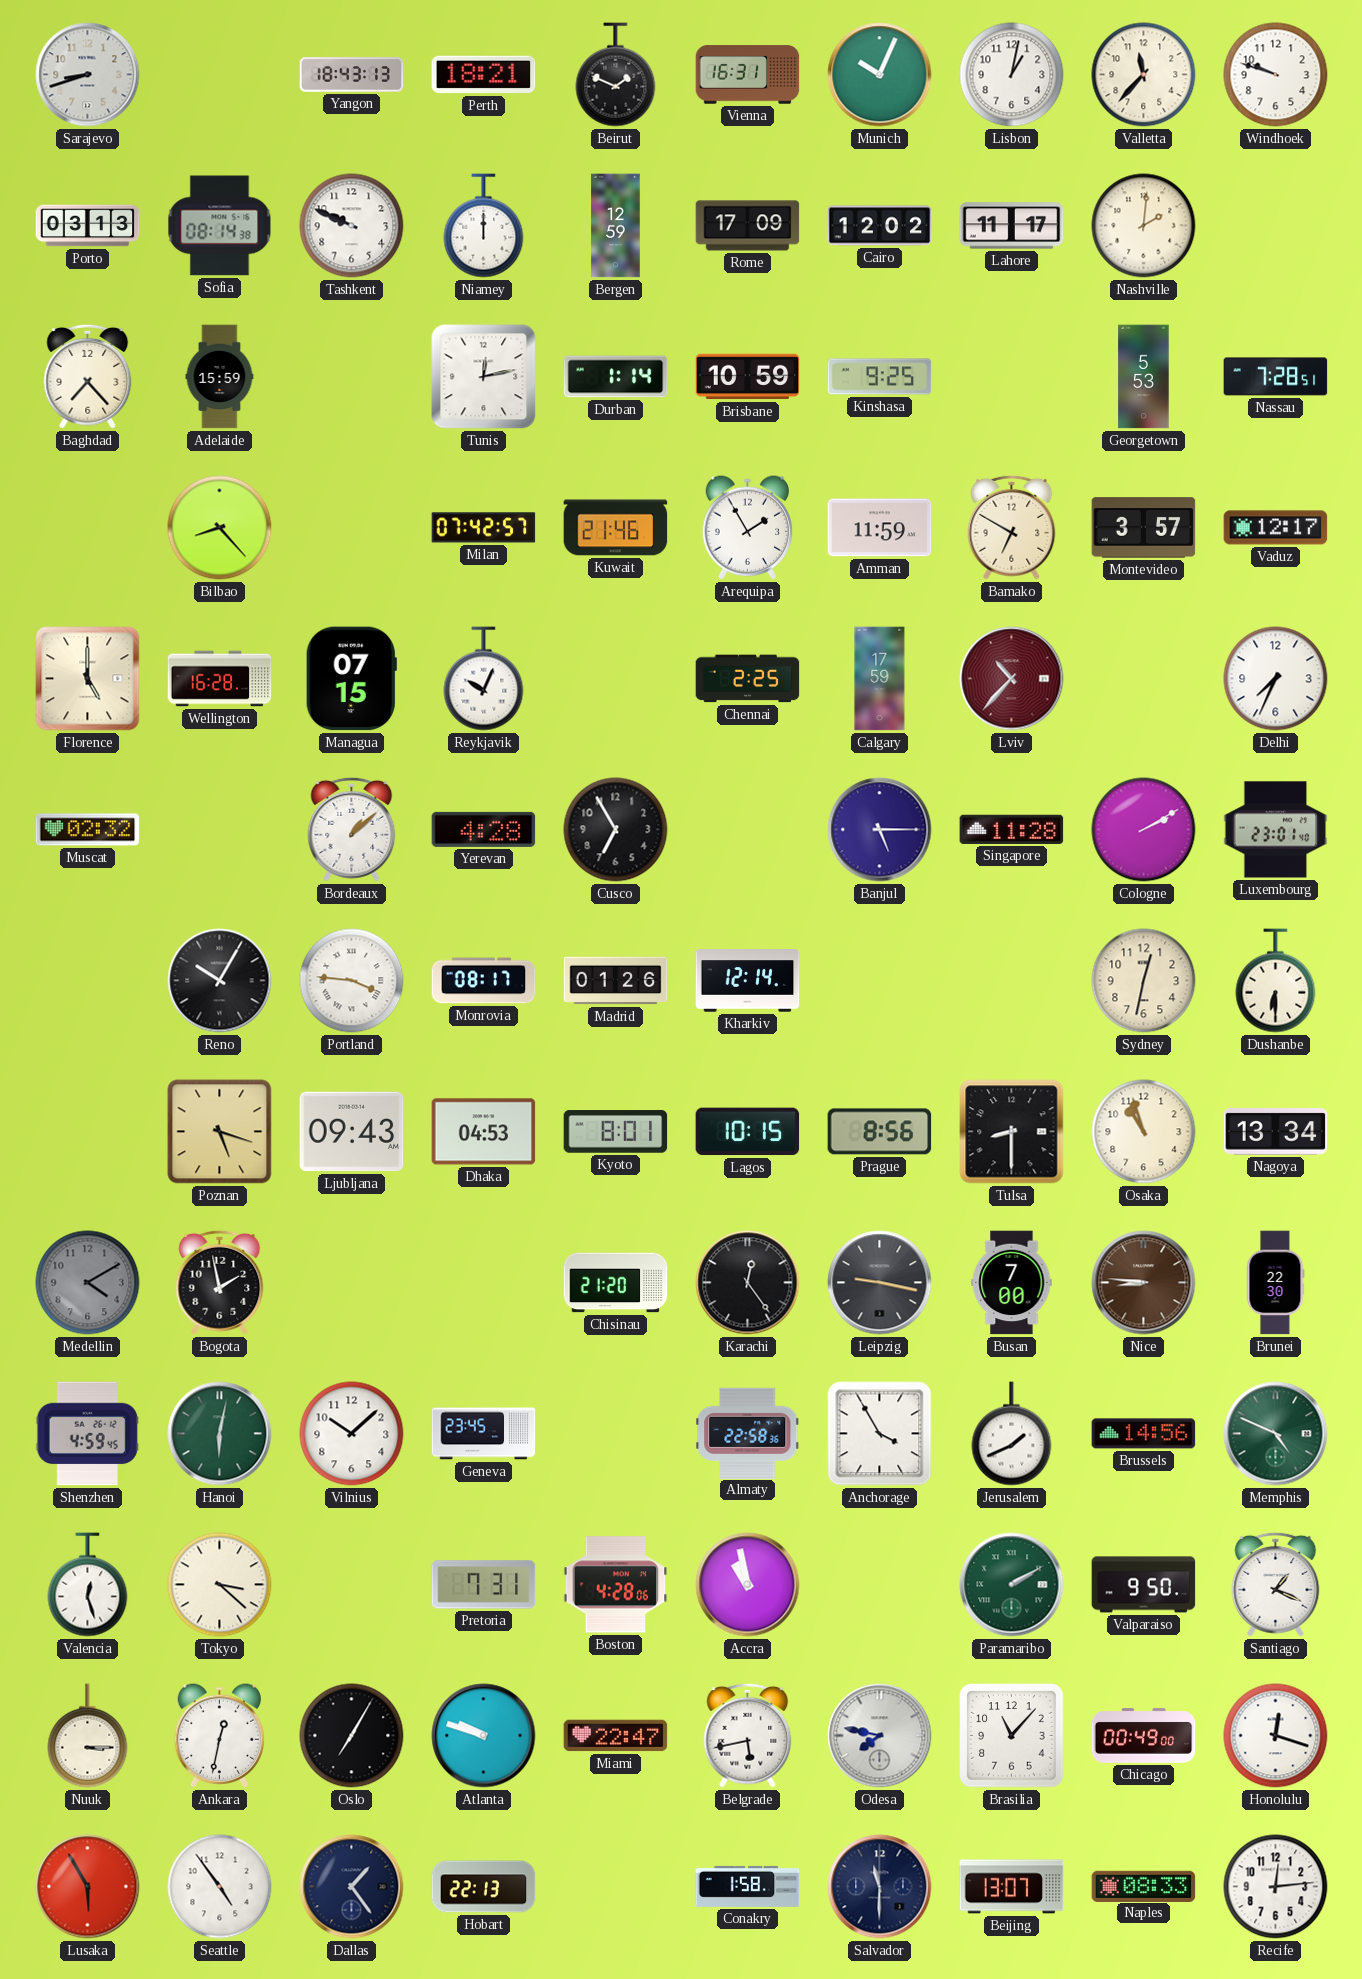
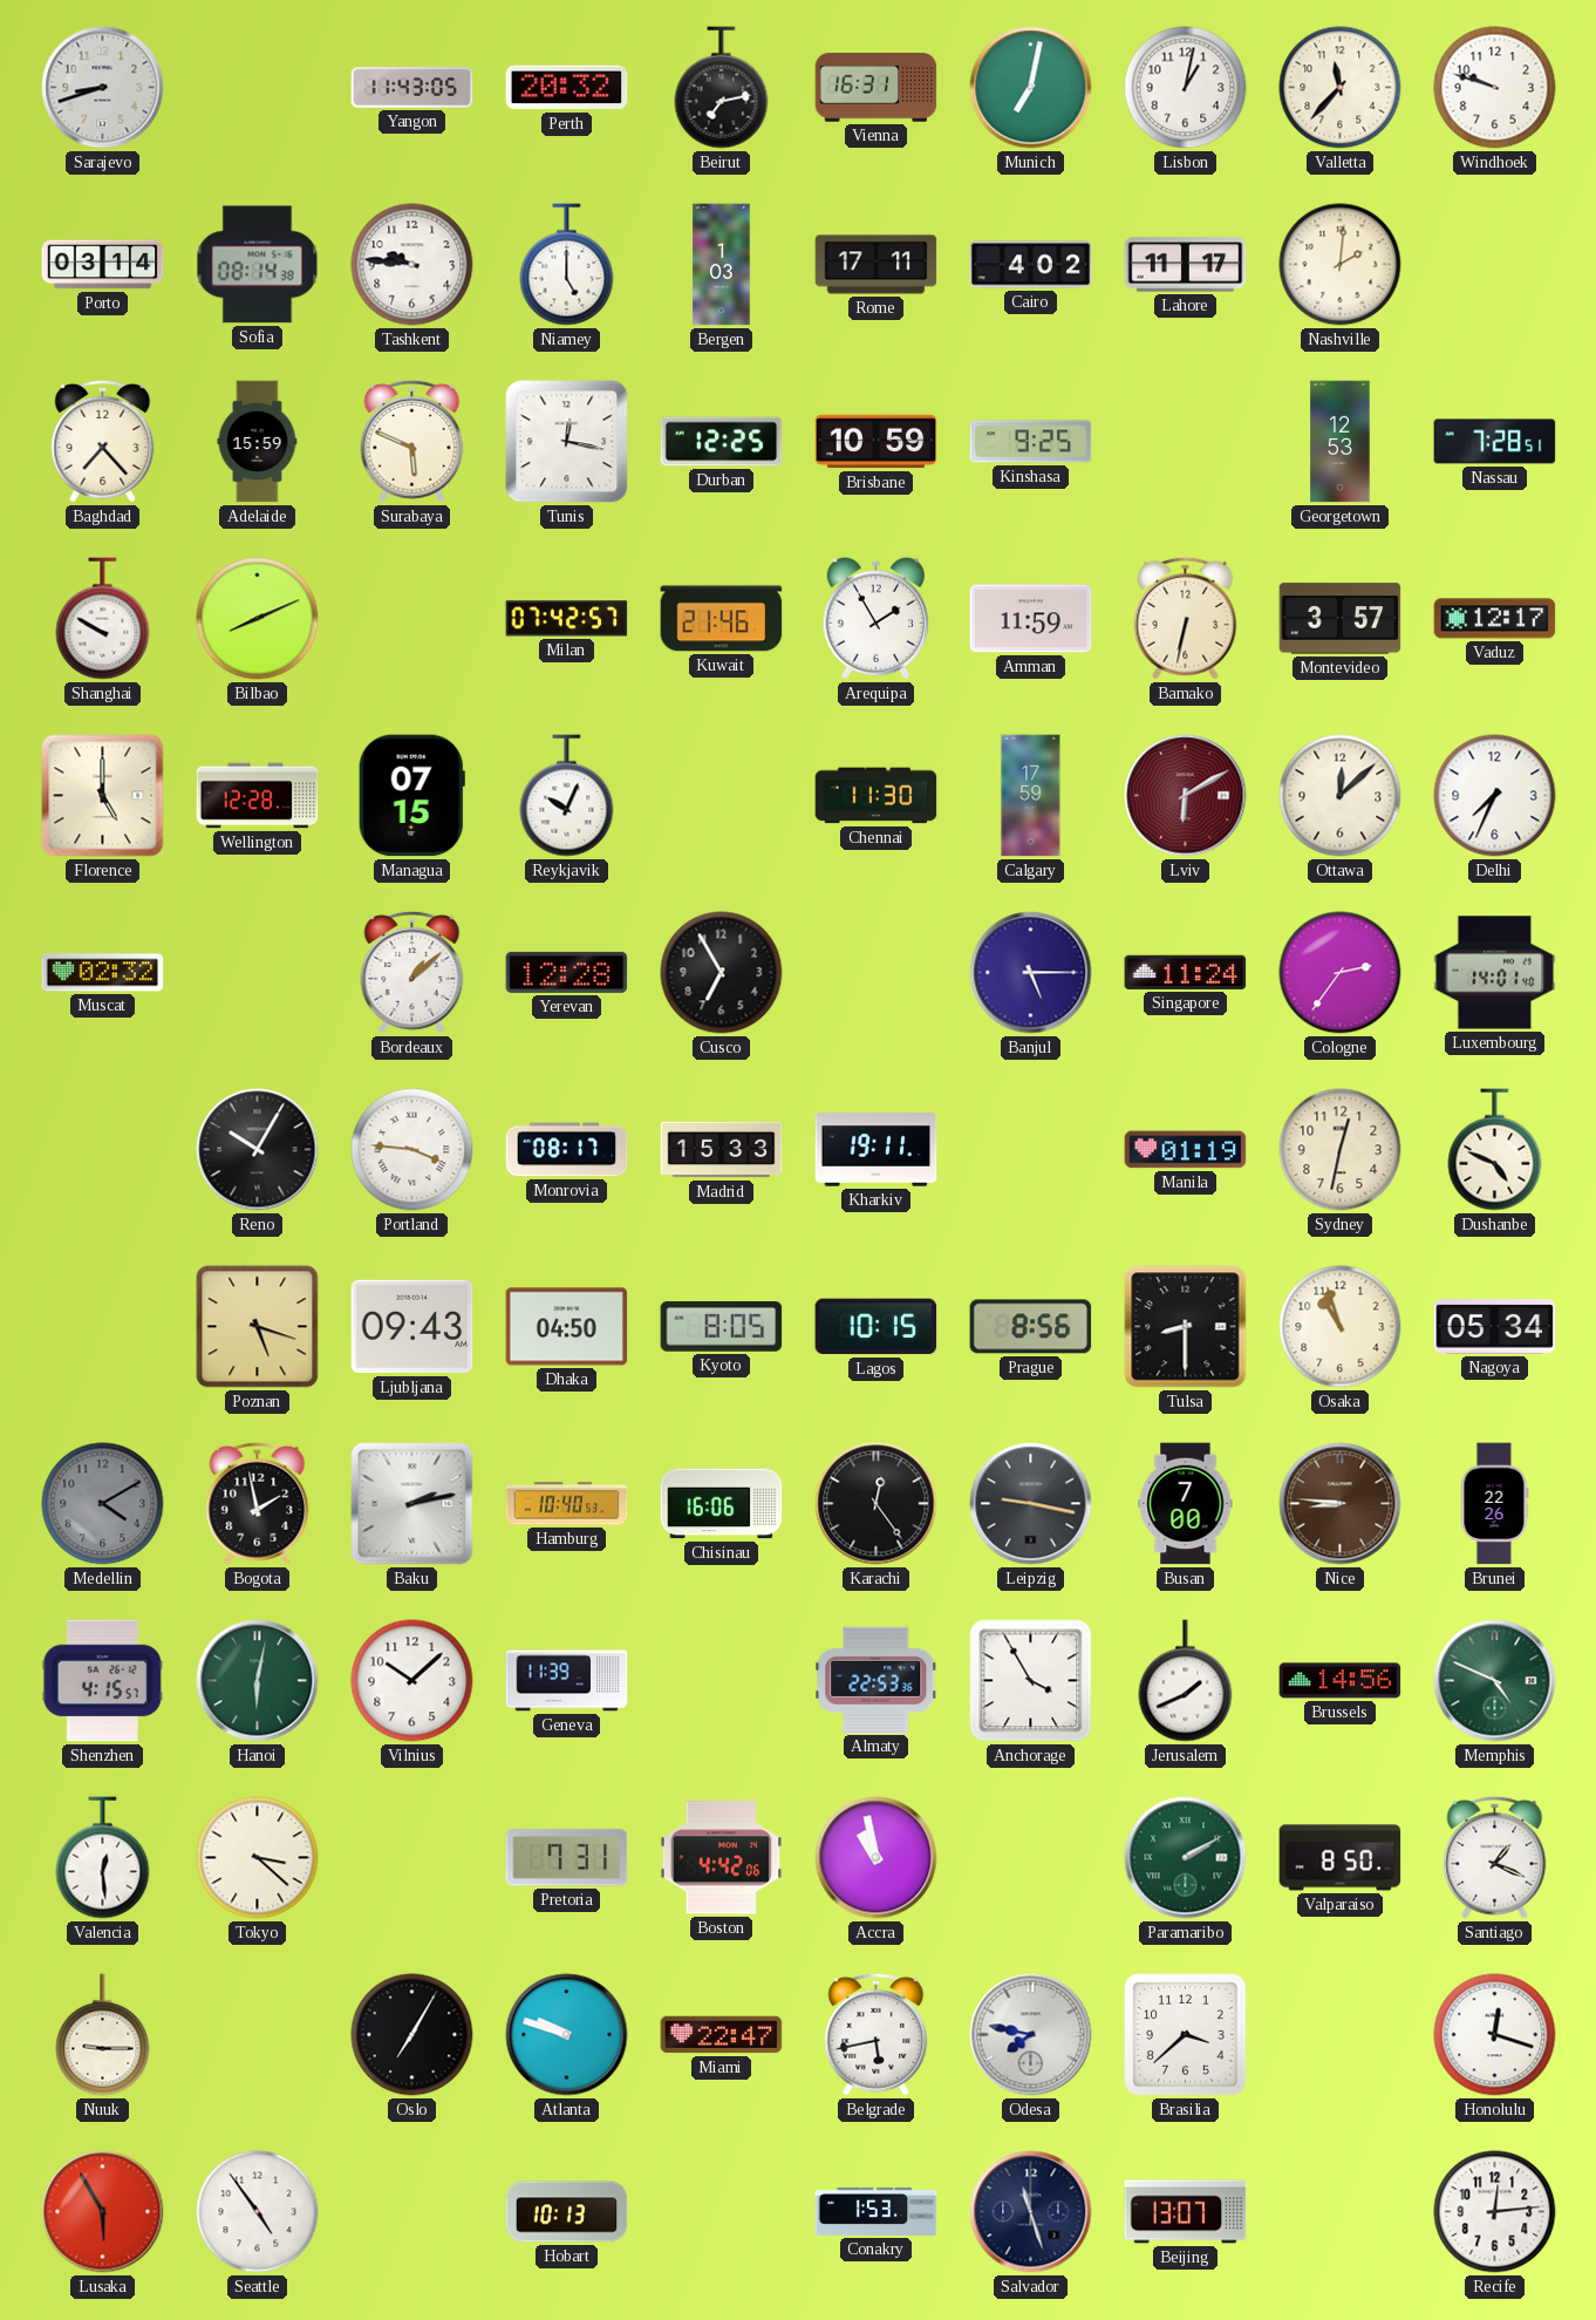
Yangon: 18:43 -> 11:43 (412, 88)
Perth: 18:21 -> 20:32 (567, 88)
Beirut: 1:49 -> 7:13 (722, 88)
Munich: 10:04 -> 7:02 (1031, 88)
Porto: 03:13 -> 03:14 (103, 265)
Tashkent: 9:49 -> 9:46 (412, 265)
Niamey: 12:00 -> 5:00 (567, 265)
Bergen: 12:59 -> 1:03 (722, 265)
Rome: 17:09 -> 17:11 (877, 265)
Cairo: 12:02 -> 4:02 (1031, 265)
Surabaya: none -> 5:49 (412, 441)
Tunis: 12:13 -> 12:17 (567, 442)
Durban: 1:14 -> 12:25 (722, 442)
Georgetown: 5:53 -> 12:53 (1341, 442)
Shanghai: none -> 9:50 (103, 619)
Bilbao: 8:23 -> 8:11 (258, 619)
Bamako: 6:50 -> 6:32 (1186, 618)
Wellington: 16:28 -> 12:28 (258, 796)
Chennai: 2:25 -> 11:30 (877, 796)
Lviv: 10:37 -> 6:10 (1186, 796)
Ottawa: none -> 12:08 (1341, 796)
Yerevan: 4:28 -> 12:28 (567, 972)
Singapore: 11:28 -> 11:24 (1186, 972)
Cologne: 2:10 -> 2:36 (1341, 973)
Luxembourg: 23:01 -> 14:01 (1495, 973)
Madrid: 01:26 -> 15:33 (722, 1150)
Kharkiv: 12:14 -> 19:11 (877, 1150)
Manila: none -> 01:19 (1186, 1150)
Dushanbe: 6:30 -> 4:49 (1495, 1150)
Dhaka: 04:53 -> 04:50 (567, 1327)
Kyoto: 8:01 -> 8:05 (722, 1327)
Nagoya: 13:34 -> 05:34 (1495, 1327)
Baku: none -> 2:13 (412, 1504)
Hamburg: none -> 10:40 (567, 1504)
Chisinau: 21:20 -> 16:06 (722, 1504)
Brunei: 22:30 -> 22:26 (1494, 1504)
Shenzhen: 4:59 -> 4:15 (102, 1681)
Geneva: 23:45 -> 11:39 (567, 1681)
Almaty: 22:58 -> 22:53 (877, 1680)
Valencia: 12:27 -> 12:29 (103, 1858)
Boston: 4:28 -> 4:42 (722, 1858)
Valparaiso: 9:50 -> 8:50 (1341, 1858)
Nuuk: 3:15 -> 9:15 (103, 2035)
Ankara: 12:32 -> none (220, 1736)
Brasilia: 11:07 -> 3:38 (1186, 2035)
Chicago: 00:49 -> none (1144, 1736)
Dallas: 1:24 -> none (352, 1887)
Hobart: 22:13 -> 10:13 (567, 2212)
Conakry: 1:58 -> 1:53 (877, 2211)
Salvador: 11:30 -> 11:27 (1031, 2212)
Naples: 08:33 -> none (1144, 1886)
